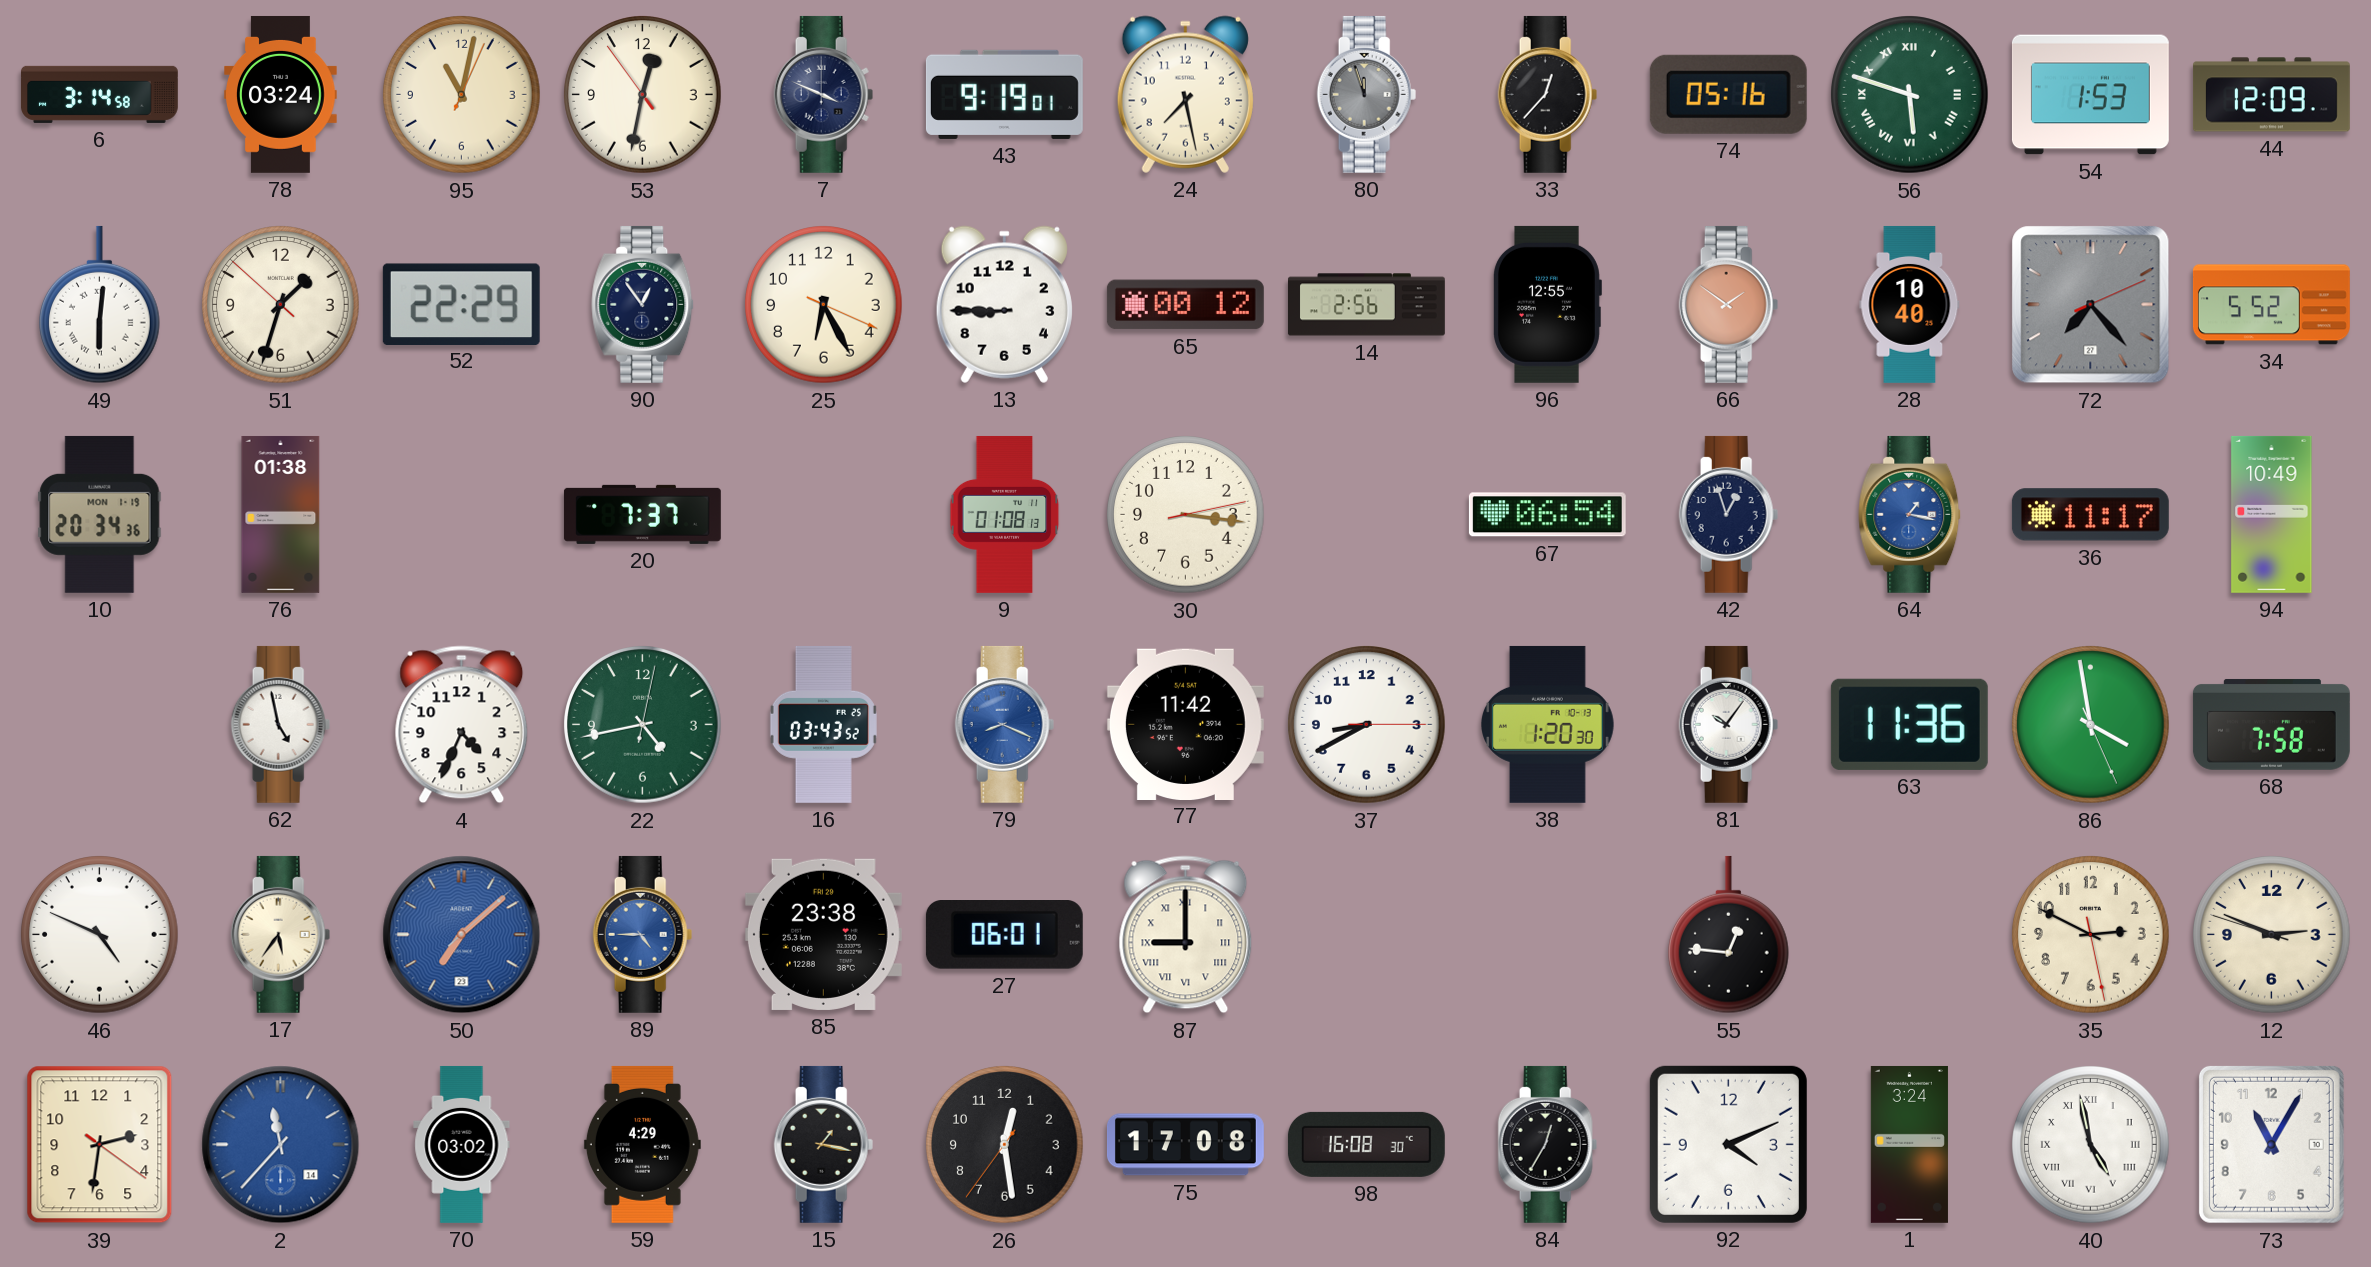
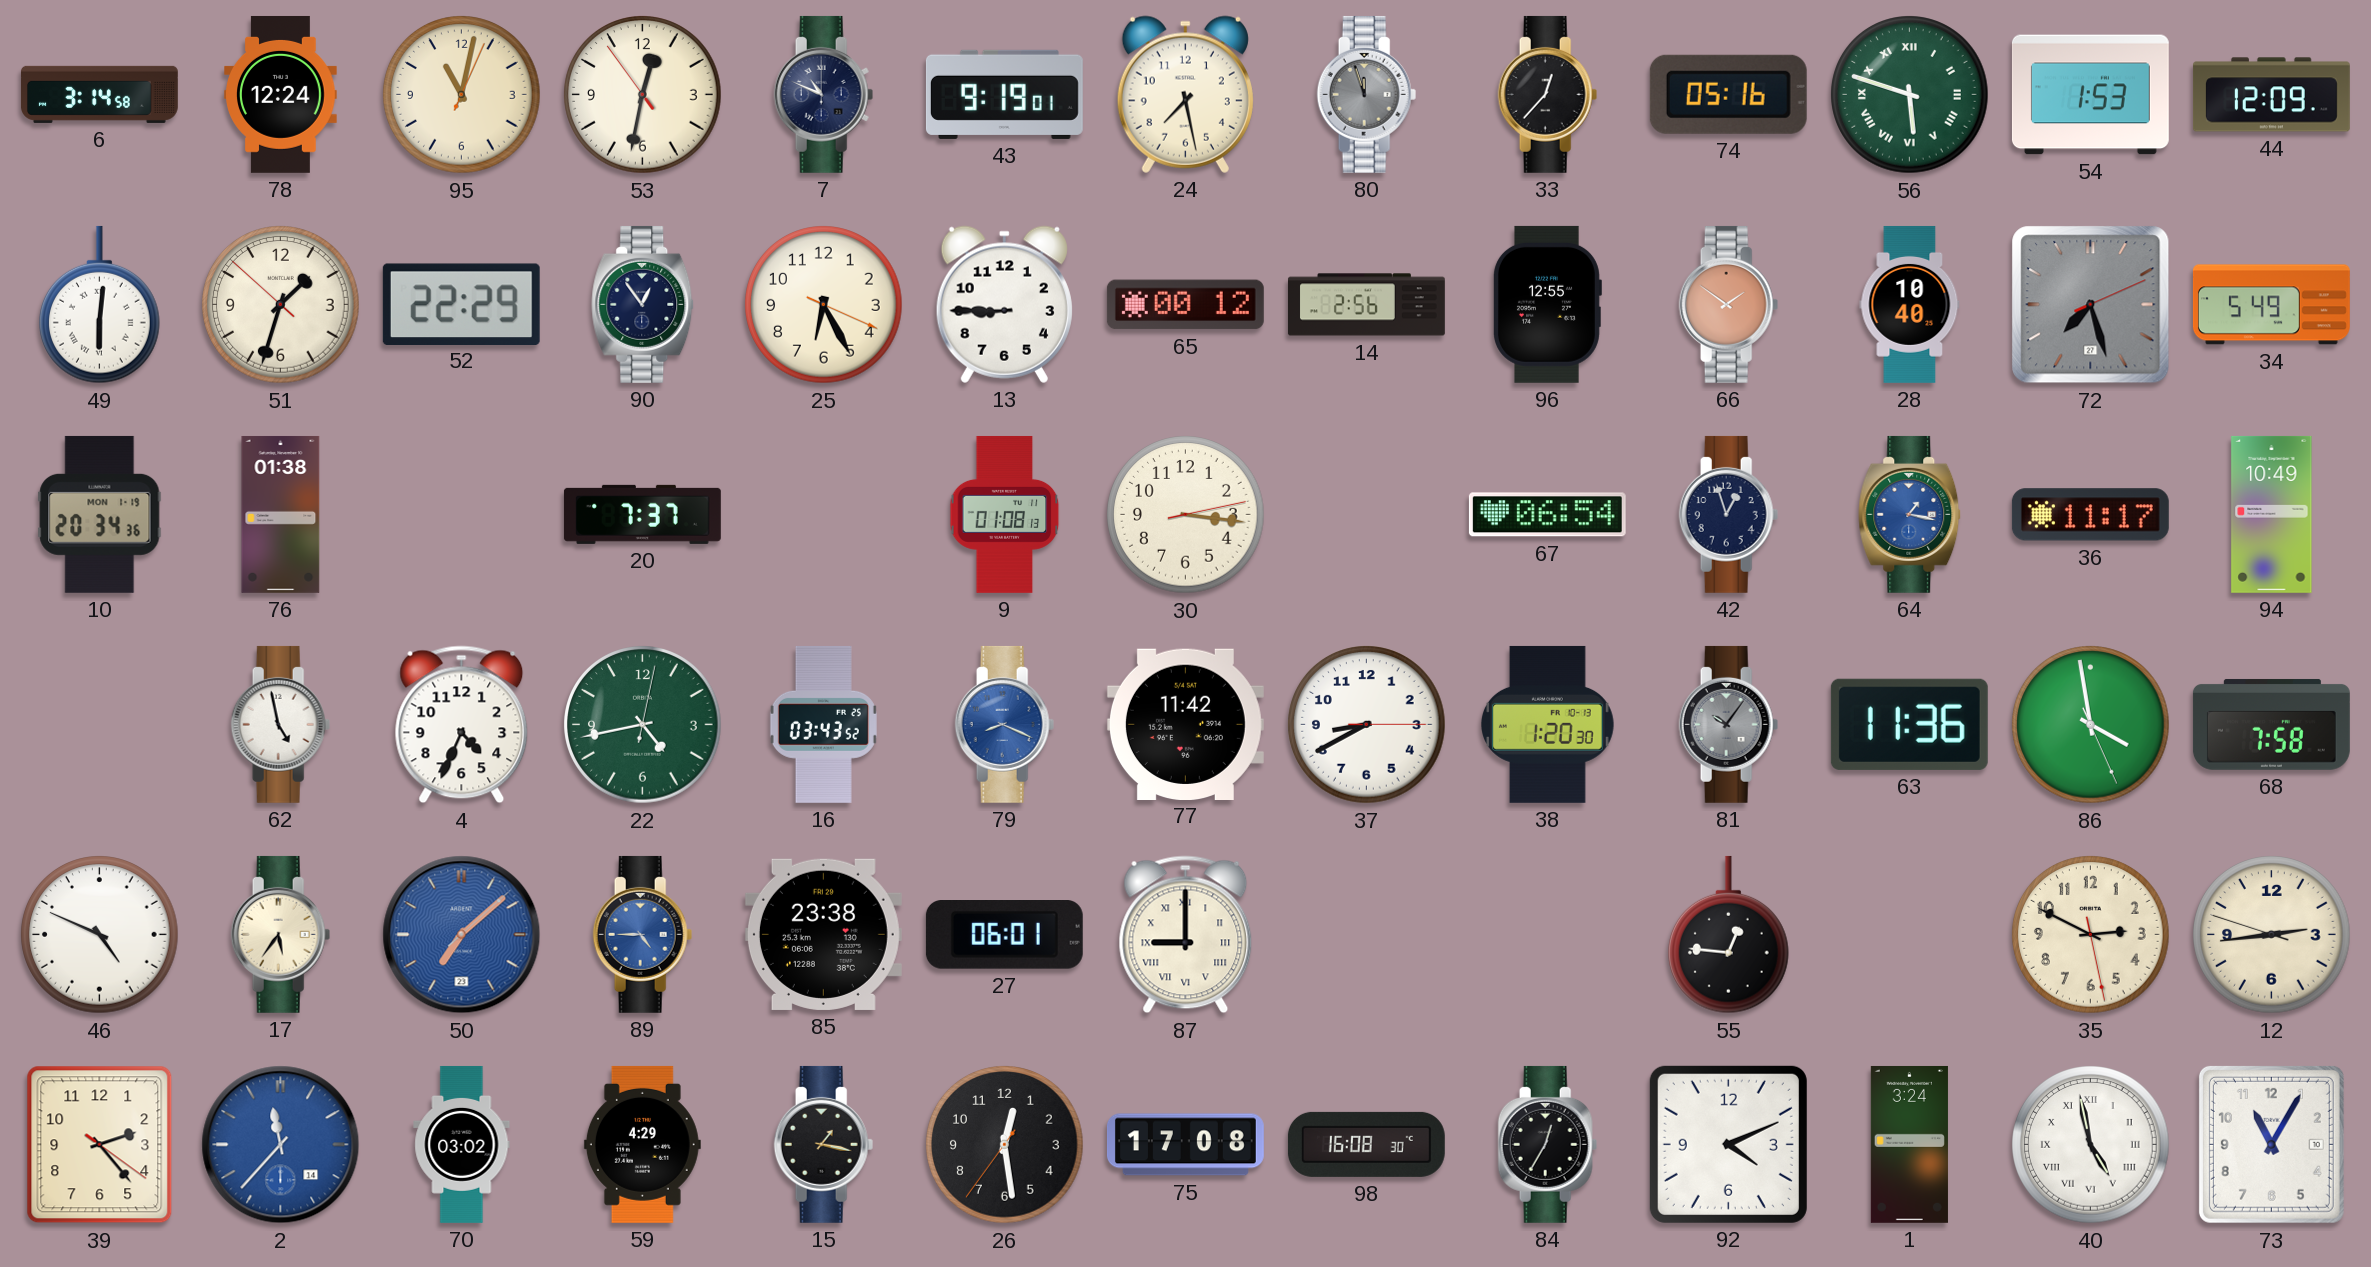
78: 03:24 -> 12:24 (281, 94)
7: 3:49 -> 10:49 (824, 94)
72: 7:23 -> 7:27 (2091, 305)
34: 5:52 -> 5:49 (2271, 305)
81 dial: white -> grey (1729, 724)
12: 2:48 -> 2:43 (2272, 935)
39: 2:31 -> 2:23 (100, 1145)
